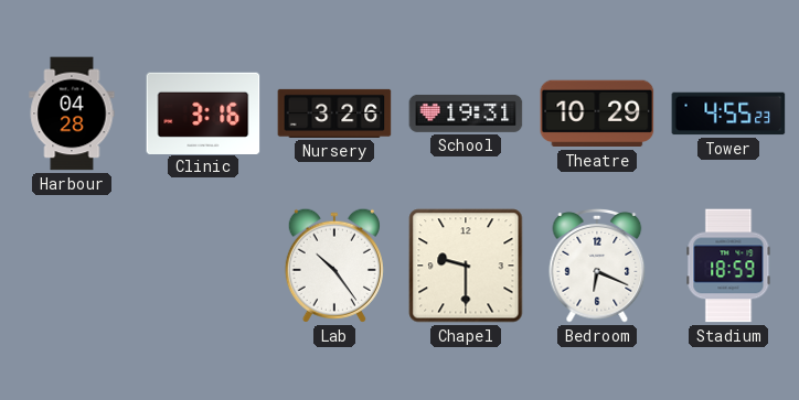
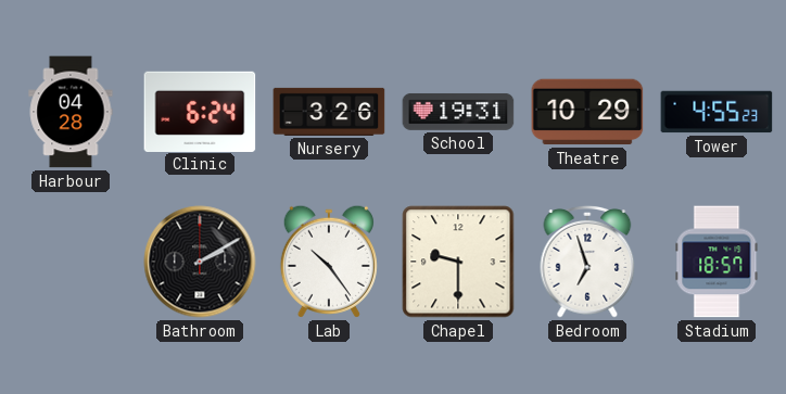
Clinic: 3:16 -> 6:24 (200, 111)
Bathroom: none -> 2:10 (200, 262)
Bedroom: 6:19 -> 6:57 (587, 262)
Stadium: 18:59 -> 18:57 (717, 262)
